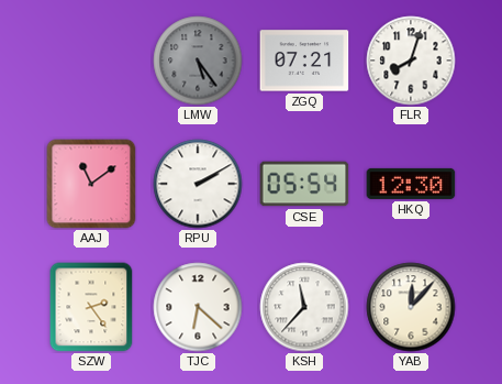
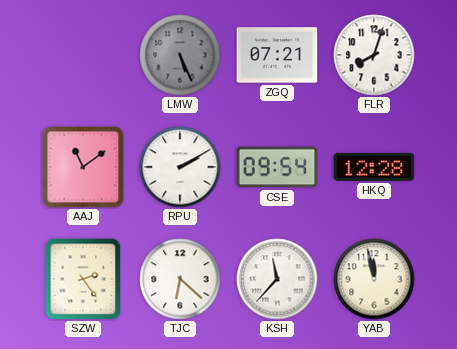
LMW: 5:24 -> 5:26 (180, 55)
CSE: 05:54 -> 09:54 (277, 167)
HKQ: 12:30 -> 12:28 (374, 167)
YAB: 12:07 -> 11:58 (374, 279)
